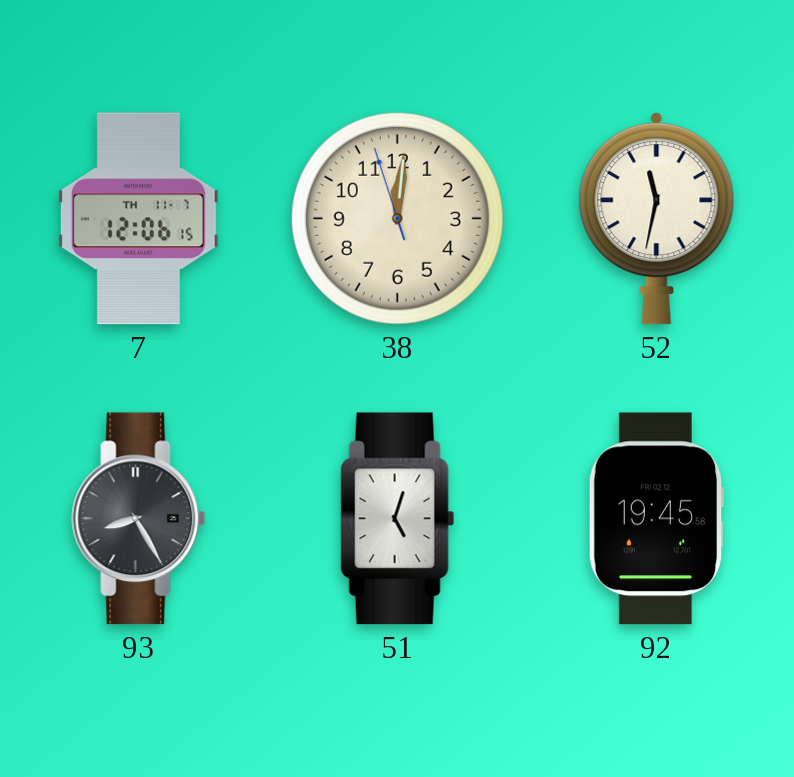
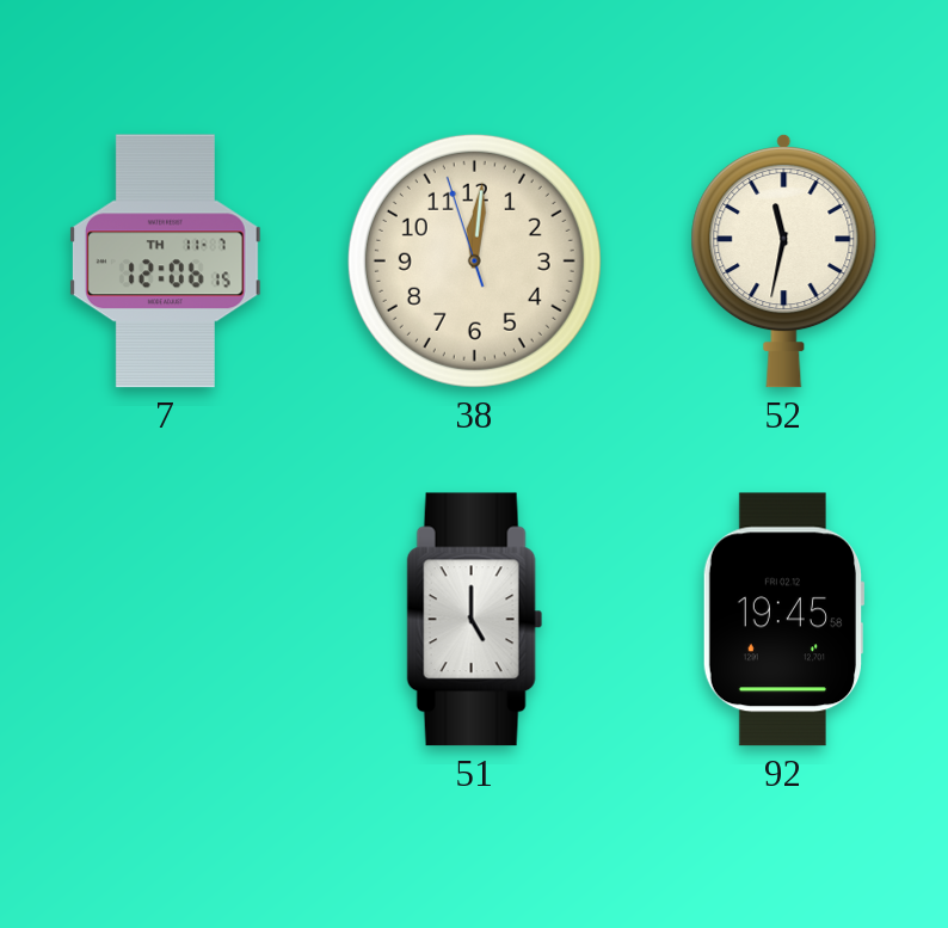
93: 8:25 -> none (139, 519)
51: 5:03 -> 5:00 (475, 620)
